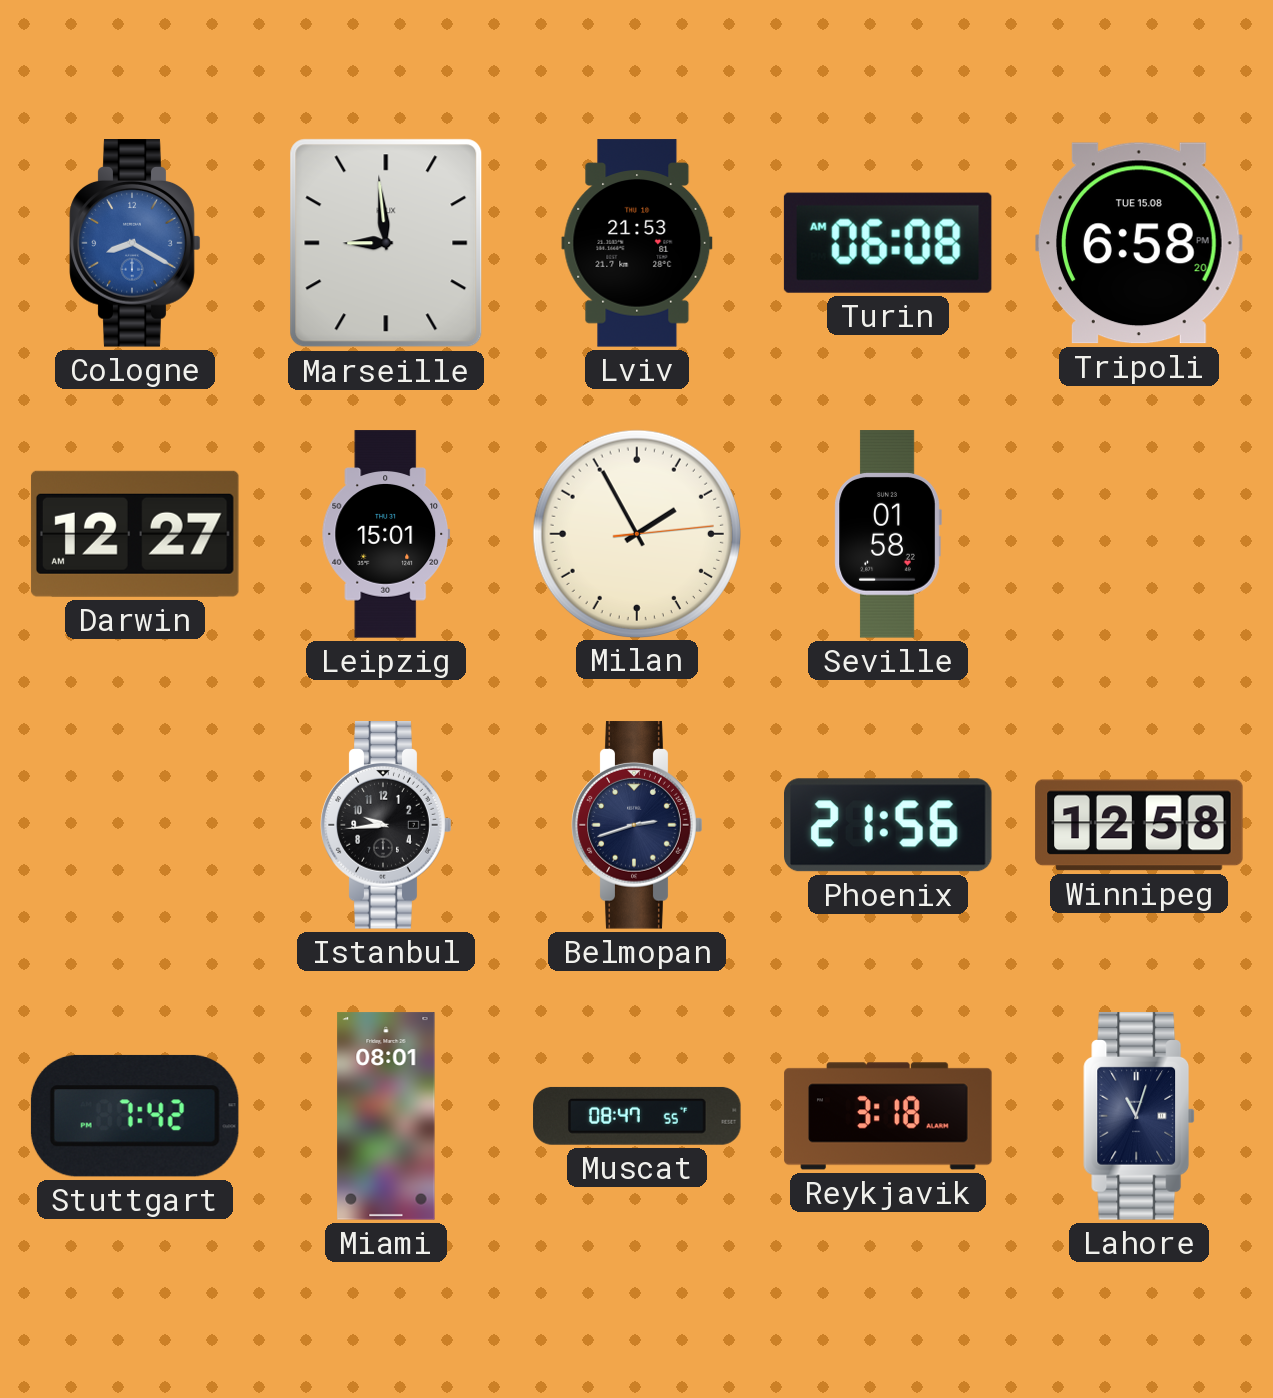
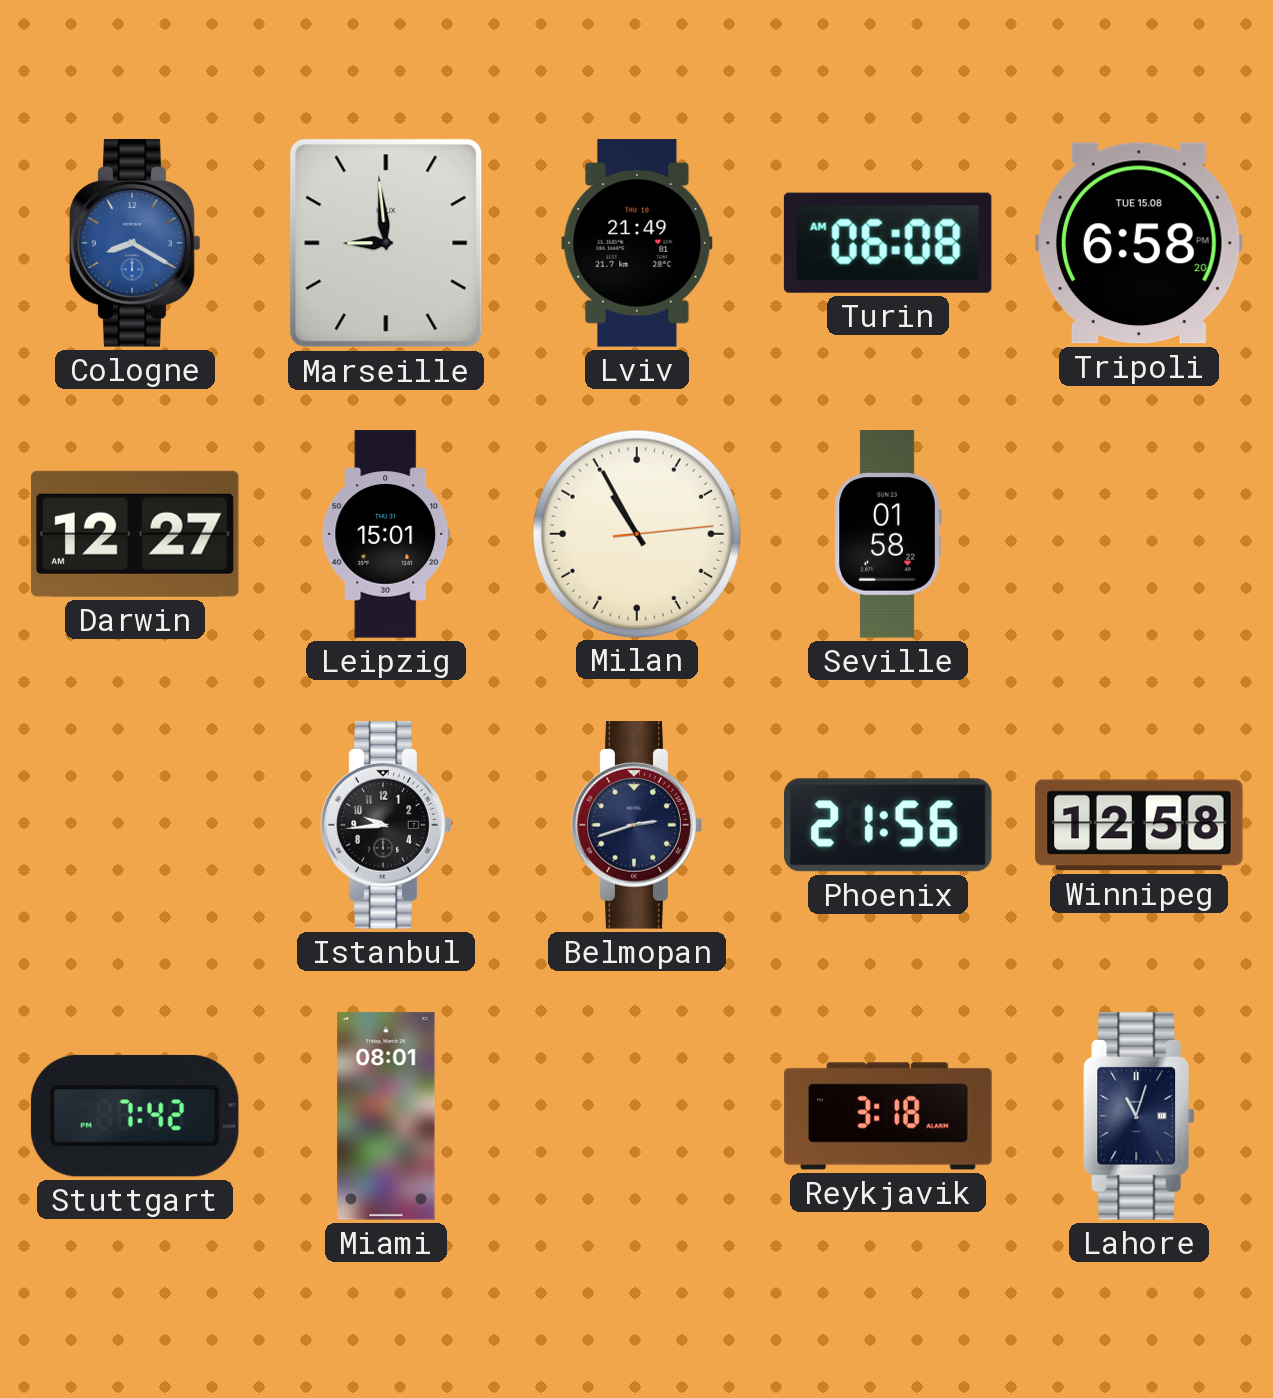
Lviv: 21:53 -> 21:49 (637, 243)
Milan: 1:55 -> 10:55 (636, 533)
Muscat: 08:47 -> none (637, 1116)
